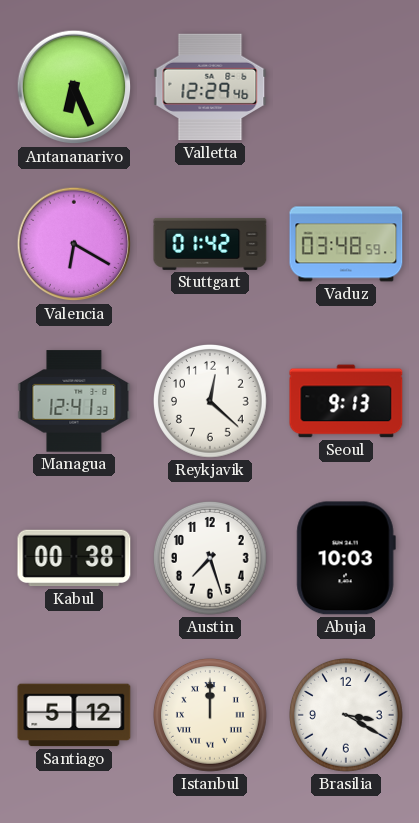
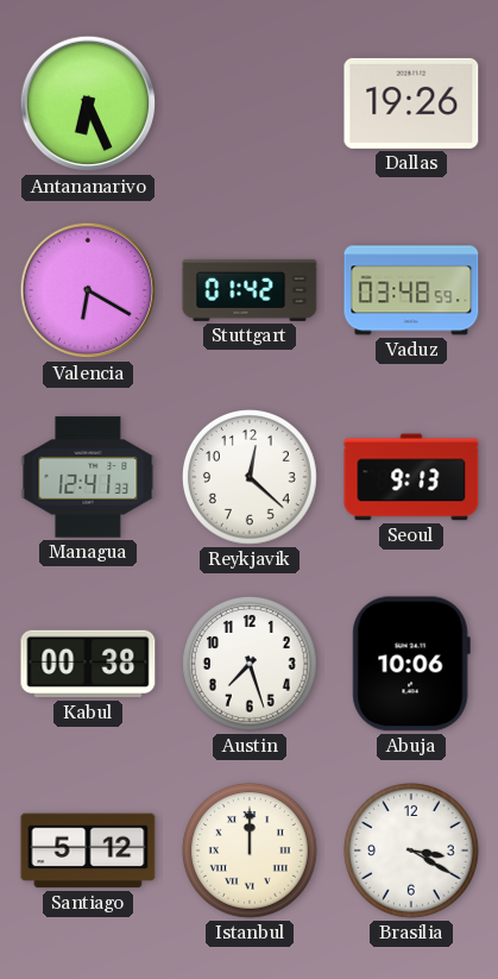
Valletta: 12:29 -> none (210, 87)
Dallas: none -> 19:26 (411, 103)
Abuja: 10:03 -> 10:06 (411, 664)
